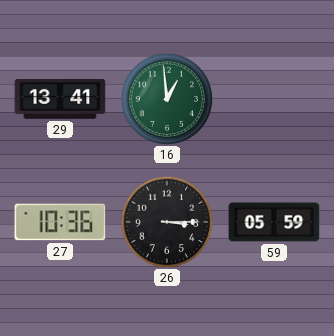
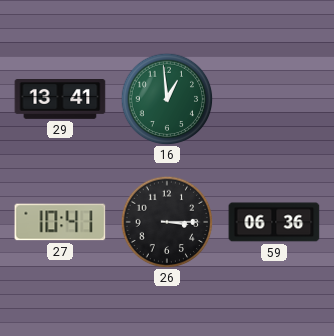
27: 10:36 -> 10:41 (60, 222)
59: 05:59 -> 06:36 (274, 222)
